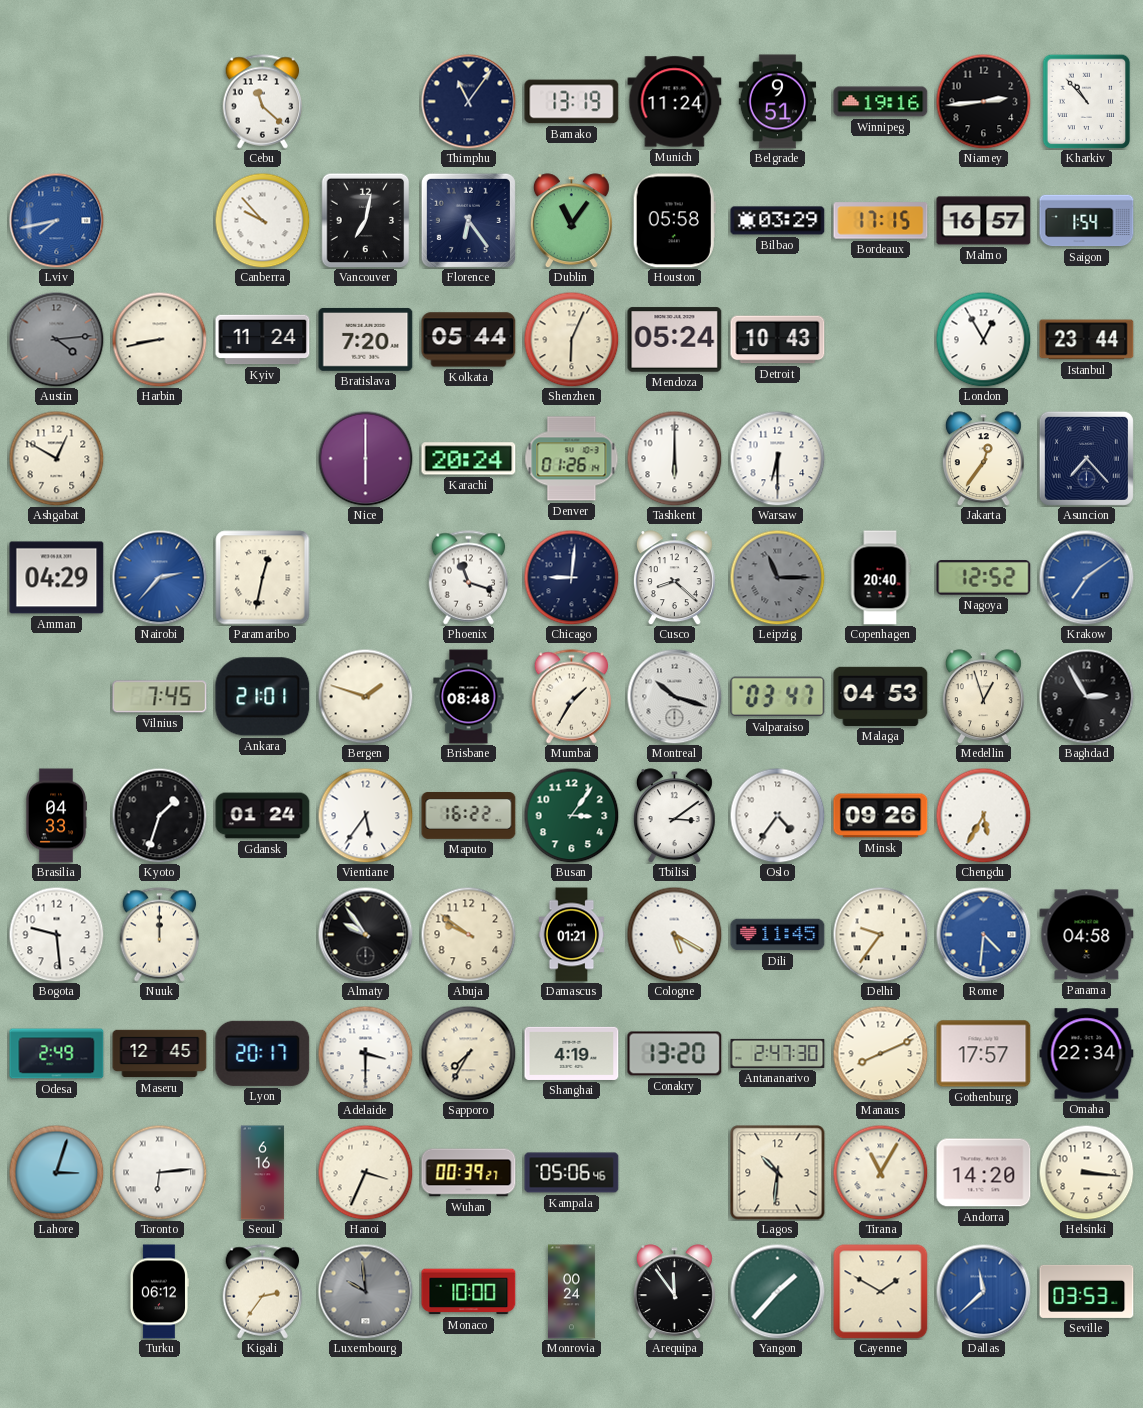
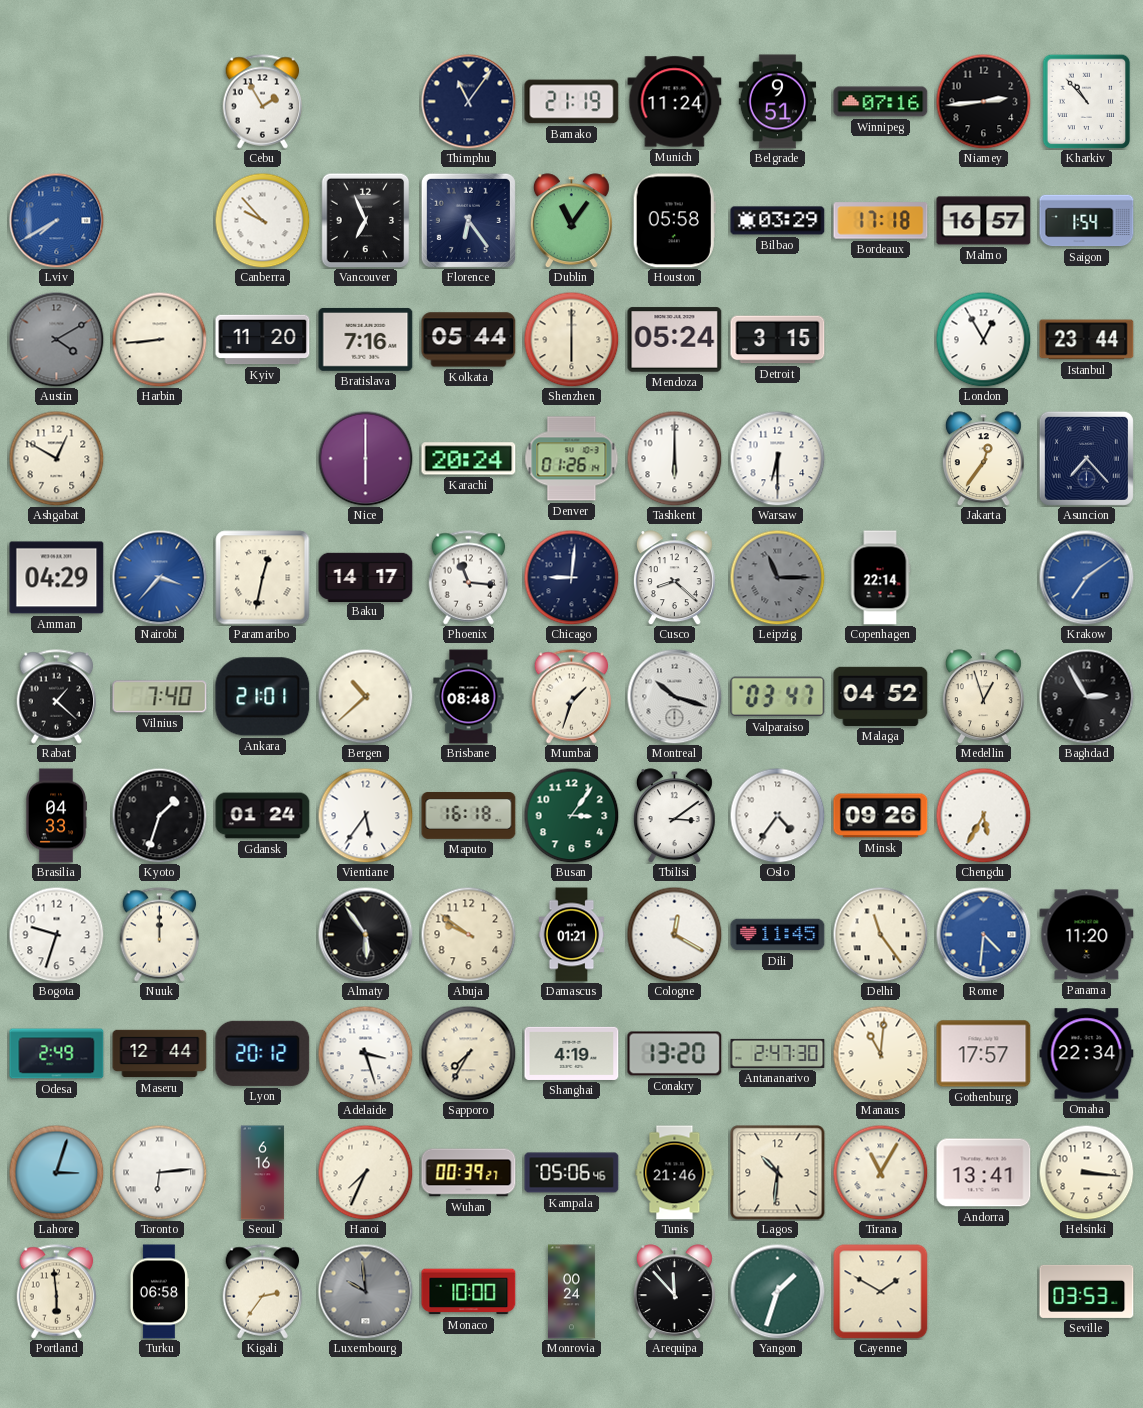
Cebu: 11:22 -> 1:55 (263, 102)
Bamako: 13:19 -> 21:19 (572, 102)
Winnipeg: 19:16 -> 07:16 (881, 102)
Lviv: 7:43 -> 7:40 (56, 220)
Vancouver: 7:02 -> 6:56 (366, 220)
Bordeaux: 17:15 -> 17:18 (881, 221)
Austin: 4:14 -> 4:10 (56, 339)
Harbin: 8:43 -> 8:44 (159, 339)
Kyiv: 11:24 -> 11:20 (263, 340)
Bratislava: 7:20 -> 7:16 (366, 339)
Shenzhen: 6:04 -> 6:00 (571, 339)
Detroit: 10:43 -> 3:15 (778, 340)
Nairobi: 2:37 -> 3:37 (159, 577)
Baku: none -> 14:17 (366, 577)
Phoenix: 11:18 -> 11:16 (469, 578)
Copenhagen: 20:40 -> 22:14 (880, 578)
Nagoya: 12:52 -> none (984, 578)
Rabat: none -> 1:22 (57, 697)
Vilnius: 7:45 -> 7:40 (160, 697)
Bergen: 1:48 -> 10:38 (365, 696)
Mumbai: 1:35 -> 1:33 (572, 697)
Malaga: 04:53 -> 04:52 (881, 696)
Maputo: 16:22 -> 16:18 (469, 816)
Bogota: 9:29 -> 9:33 (56, 934)
Almaty: 9:54 -> 5:54 (365, 934)
Cologne: 5:20 -> 12:20 (674, 934)
Delhi: 9:36 -> 11:24 (880, 934)
Panama: 04:58 -> 11:20 (1087, 935)
Maseru: 12:45 -> 12:44 (160, 1054)
Lyon: 20:17 -> 20:12 (263, 1053)
Adelaide: 3:30 -> 3:27 (365, 1053)
Manaus: 8:11 -> 11:01 (880, 1053)
Hanoi: 3:34 -> 7:34 (365, 1172)
Tunis: none -> 21:46 (675, 1173)
Andorra: 14:20 -> 13:41 (984, 1173)
Portland: none -> 5:59 (57, 1292)
Turku: 06:12 -> 06:58 (159, 1292)
Arequipa: 11:54 -> 11:53 (674, 1292)
Yangon: 1:37 -> 1:33 (777, 1291)
Dallas: 11:38 -> none (983, 1291)
